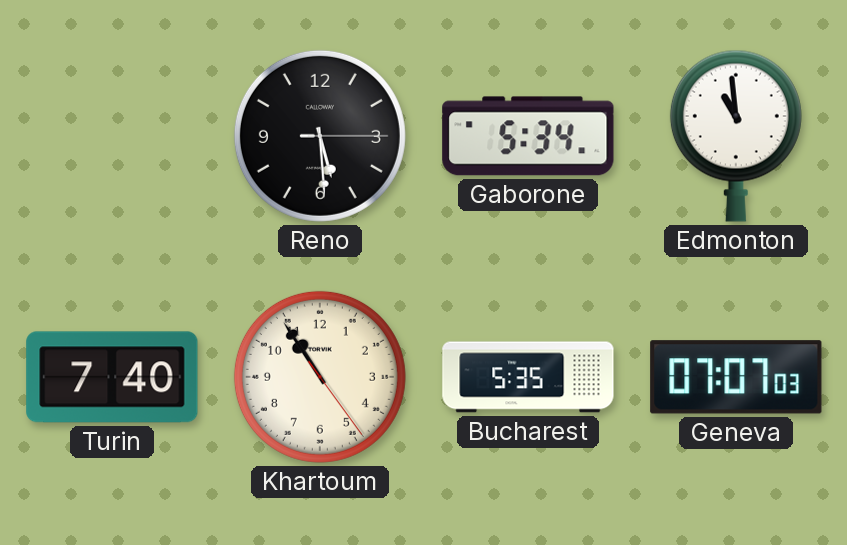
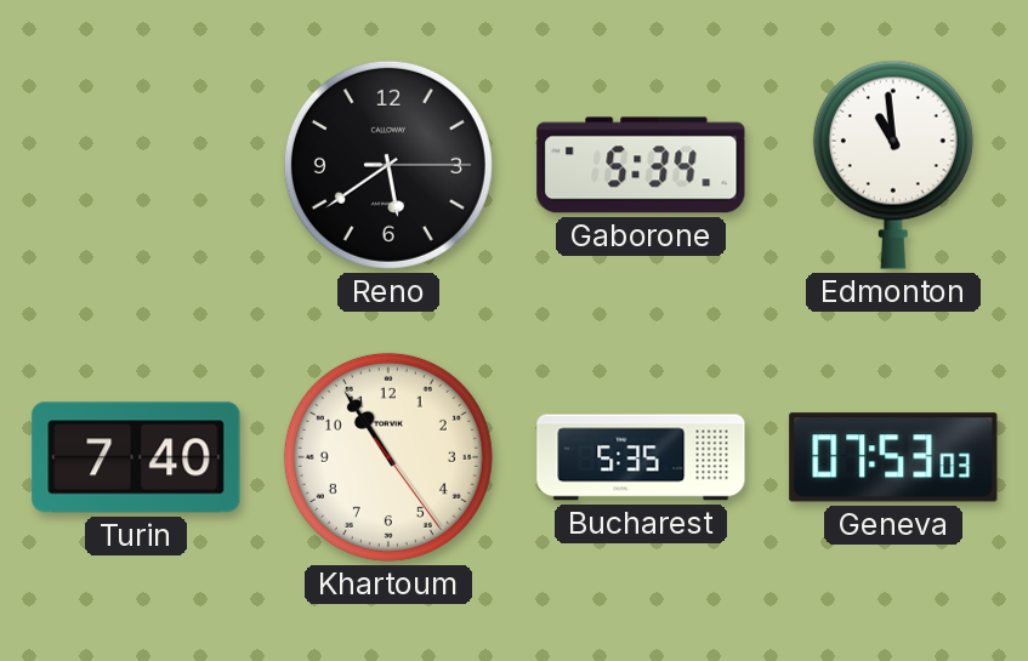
Reno: 5:29 -> 5:39 (388, 165)
Geneva: 07:07 -> 07:53 (893, 457)
